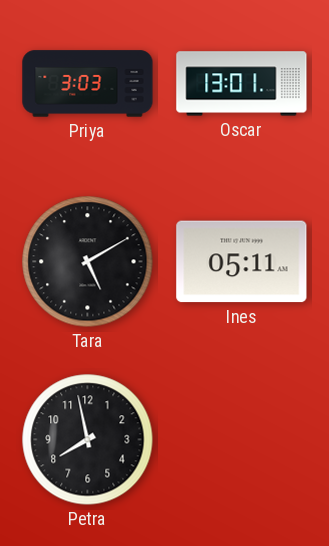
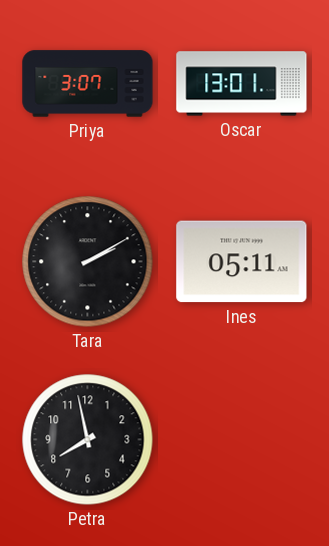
Priya: 3:03 -> 3:07 (88, 84)
Tara: 5:10 -> 2:10 (88, 262)
